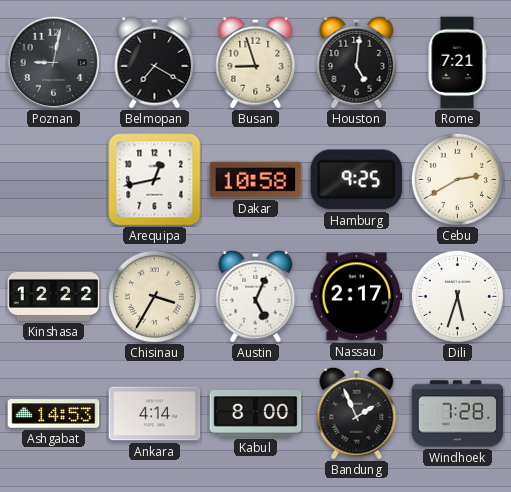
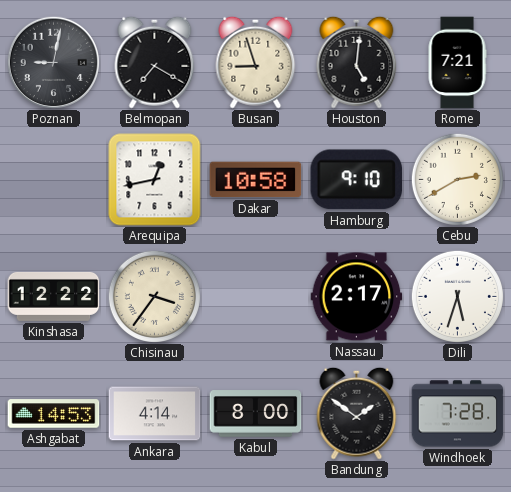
Hamburg: 9:25 -> 9:10 (356, 180)
Chisinau: 3:35 -> 3:36 (154, 296)
Austin: 5:04 -> none (256, 296)
Bandung: 1:56 -> 1:51 (357, 413)
